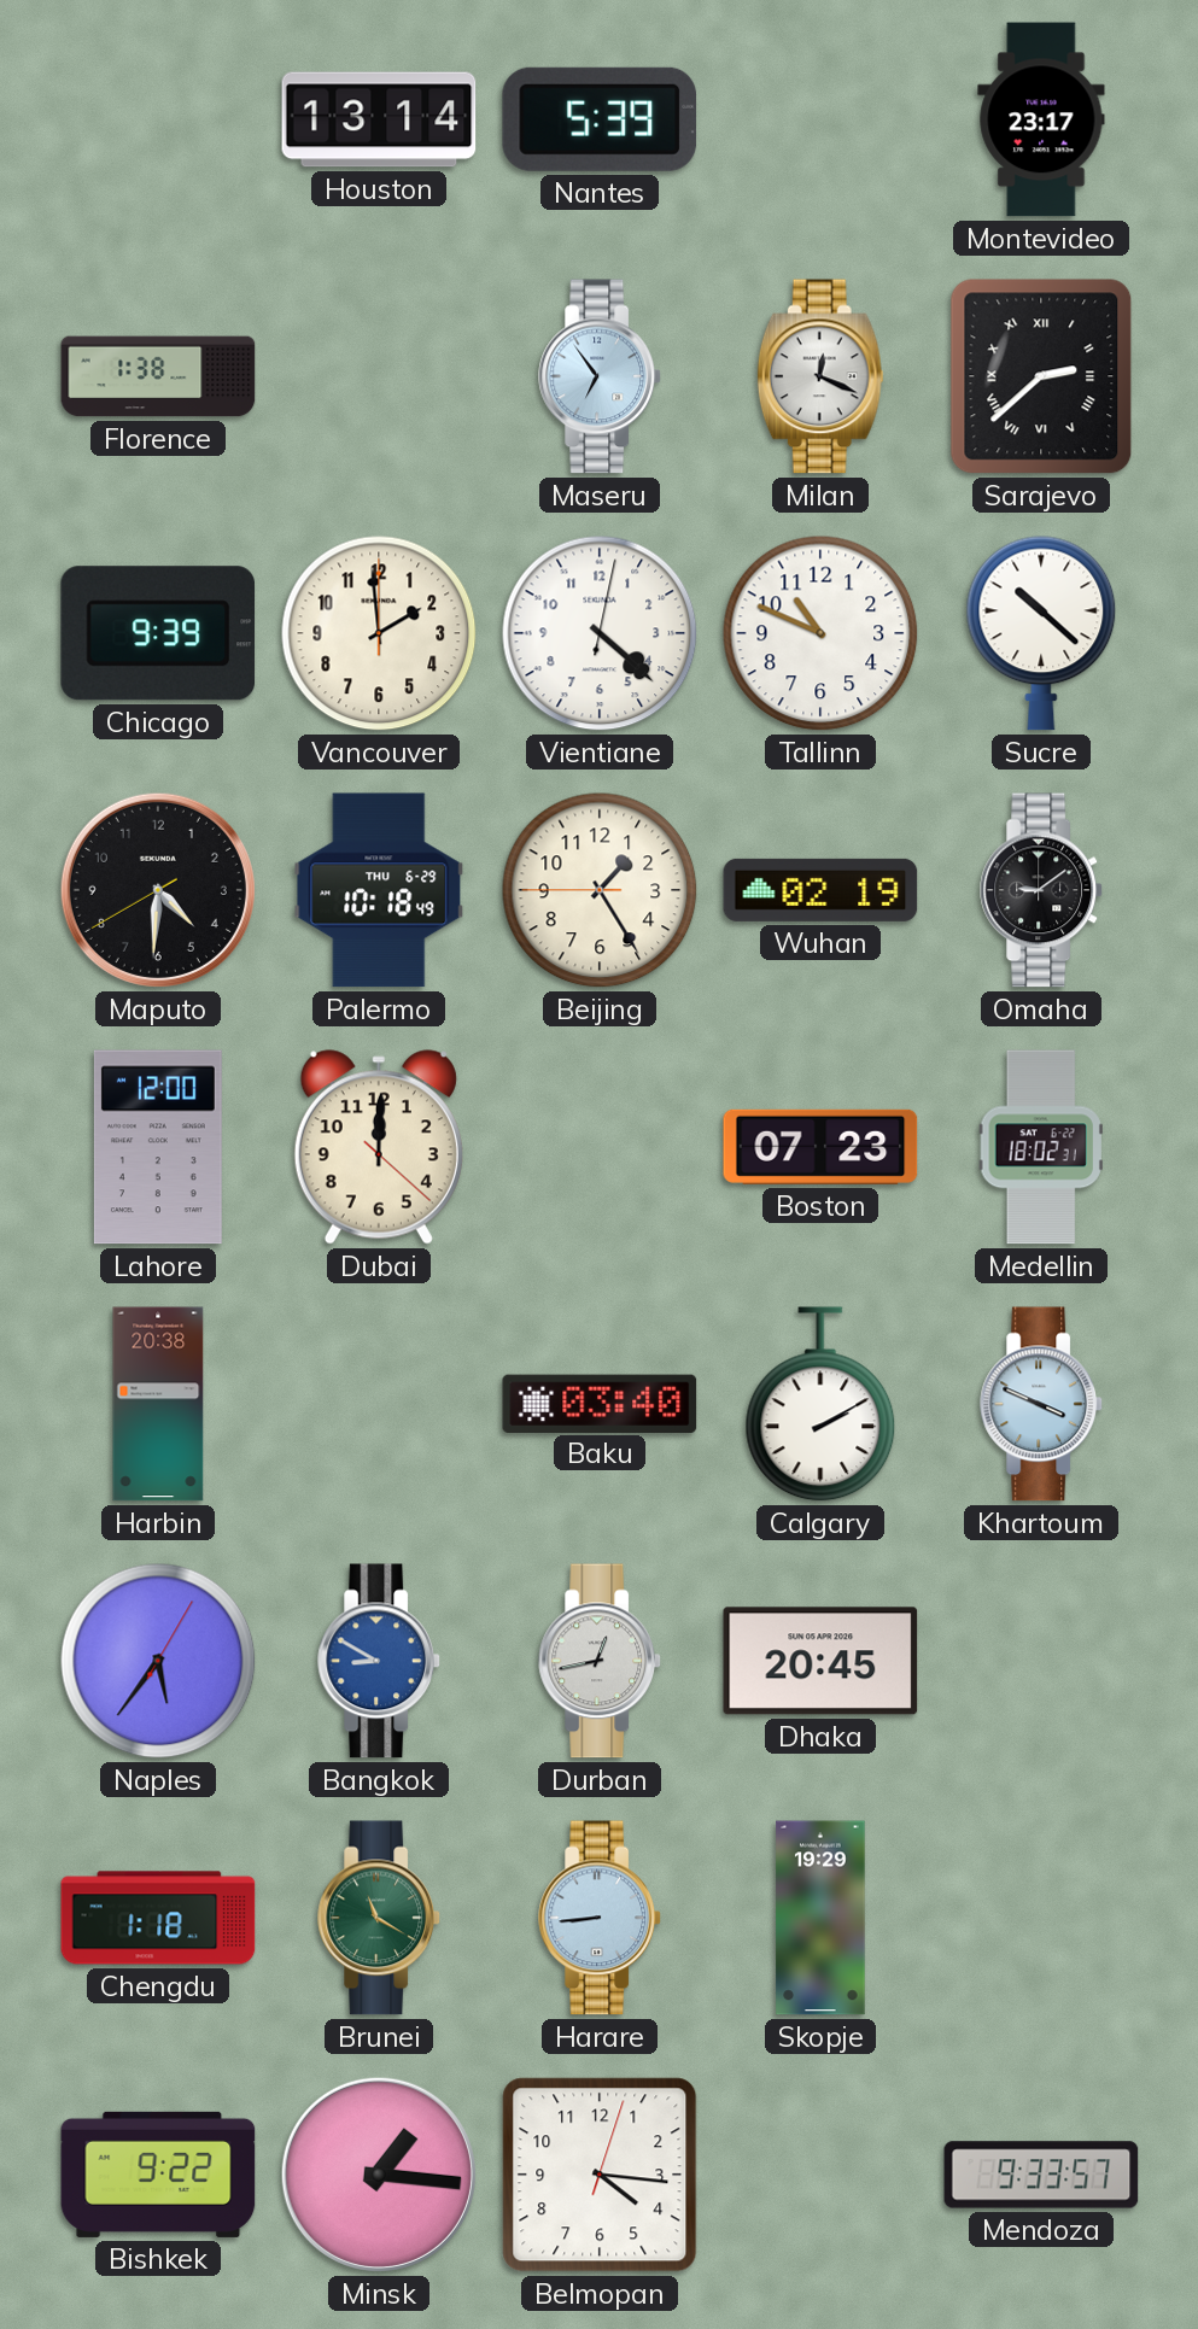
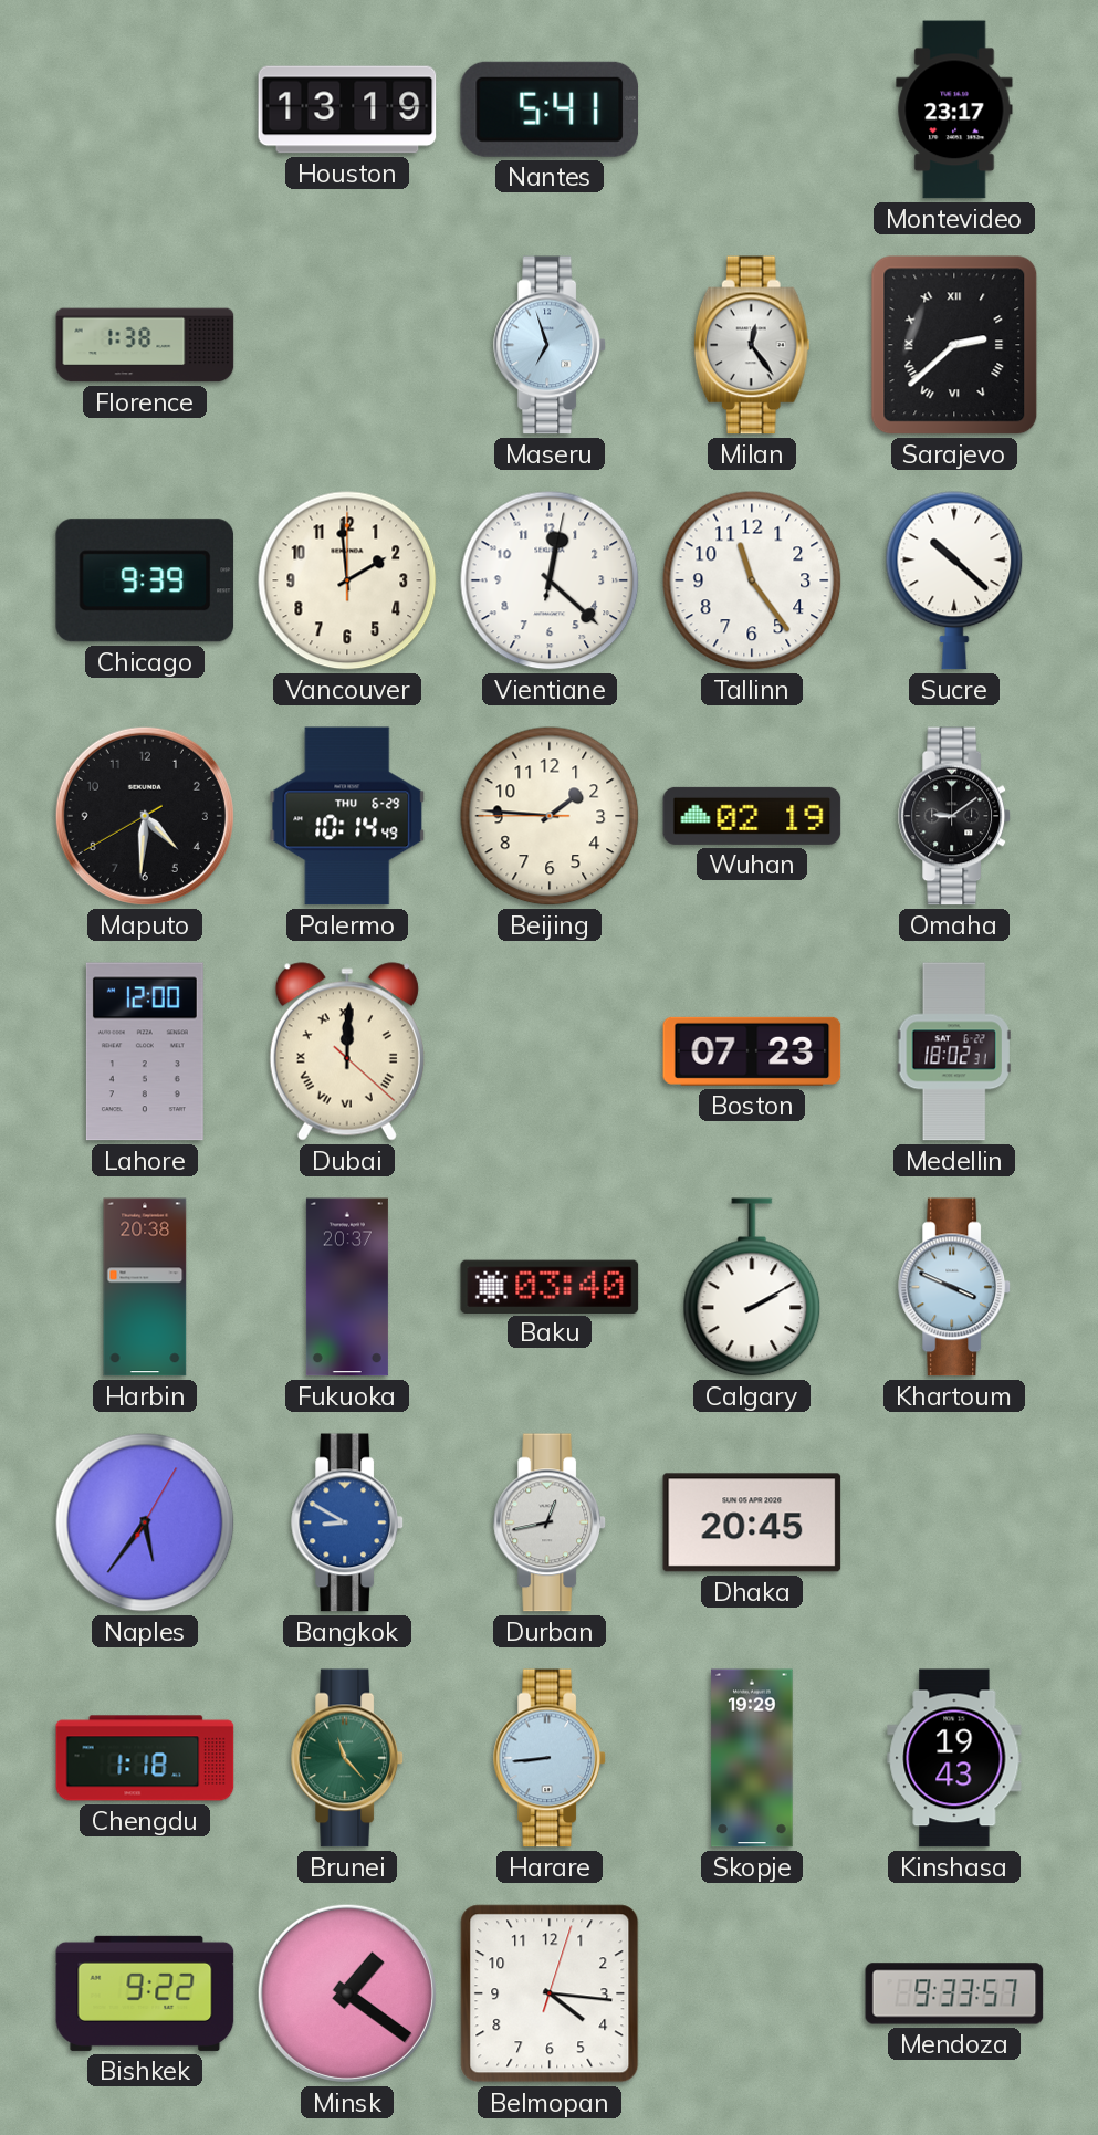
Houston: 13:14 -> 13:19 (347, 109)
Nantes: 5:39 -> 5:41 (550, 109)
Maseru: 6:54 -> 6:57 (550, 345)
Milan: 12:19 -> 12:24 (752, 345)
Vientiane: 4:22 -> 12:22 (550, 580)
Tallinn: 10:49 -> 11:24 (752, 580)
Palermo: 10:18 -> 10:14 (347, 816)
Beijing: 1:24 -> 1:45 (550, 816)
Dubai numerals: Arabic -> Roman (347, 1051)
Fukuoka: none -> 20:37 (347, 1287)
Brunei: 11:20 -> 11:23 (347, 1758)
Kinshasa: none -> 19:43 (954, 1758)
Minsk: 1:16 -> 1:21 (347, 1993)
